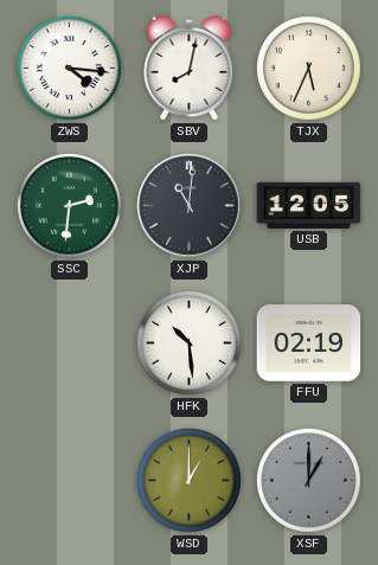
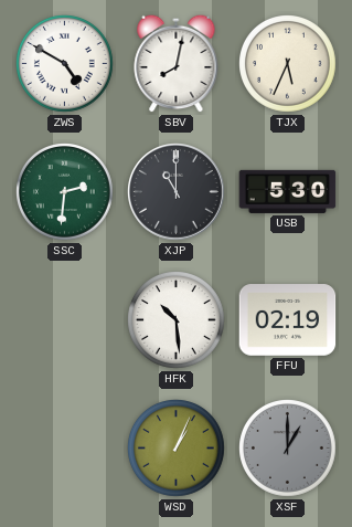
ZWS: 4:16 -> 4:50 (65, 64)
XJP: 11:01 -> 11:00 (177, 192)
USB: 12:05 -> 5:30 (288, 191)
WSD: 1:00 -> 1:04 (177, 449)
